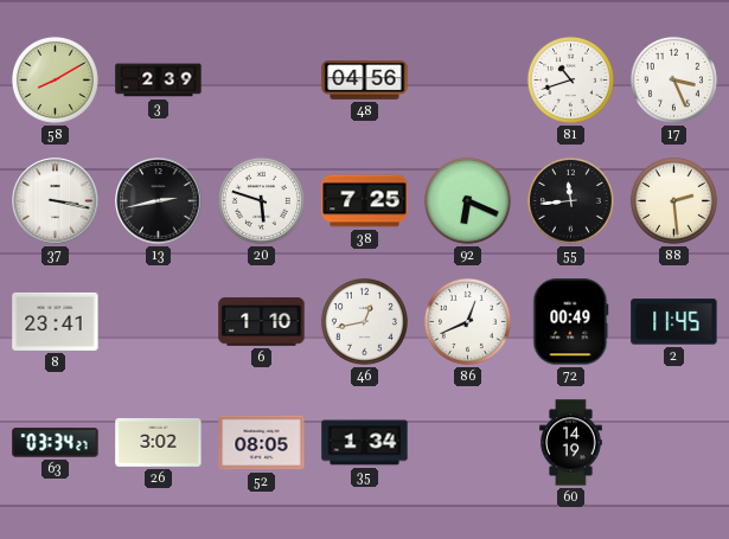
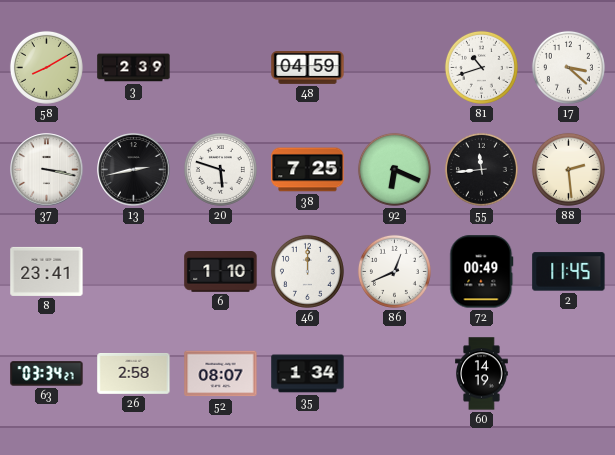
48: 04:56 -> 04:59 (308, 68)
17: 3:26 -> 3:22 (568, 67)
46: 12:43 -> 12:00 (307, 271)
26: 3:02 -> 2:58 (134, 374)
52: 08:05 -> 08:07 (221, 374)
